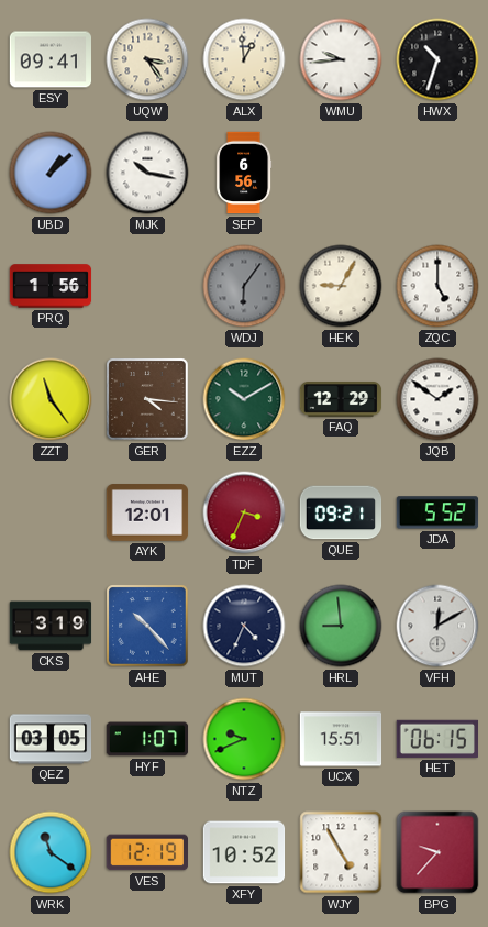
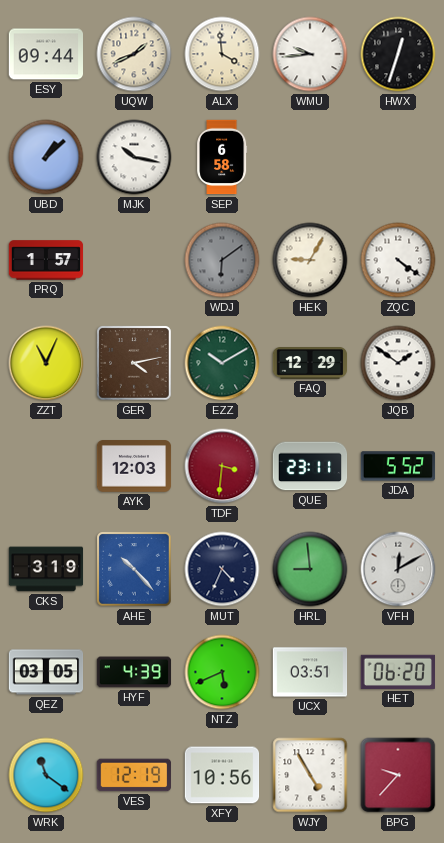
ESY: 09:41 -> 09:44 (46, 54)
UQW: 3:24 -> 1:41 (134, 54)
ALX: 12:59 -> 3:59 (222, 54)
HWX: 10:33 -> 12:33 (398, 54)
SEP: 6:56 -> 6:58 (222, 157)
PRQ: 1:56 -> 1:57 (46, 260)
WDJ: 6:06 -> 6:09 (222, 260)
ZQC: 5:00 -> 4:21 (398, 260)
ZZT: 11:24 -> 11:04 (46, 363)
GER: 4:16 -> 4:13 (134, 363)
AYK: 12:01 -> 12:03 (134, 466)
TDF: 3:34 -> 3:31 (222, 466)
QUE: 09:21 -> 23:11 (310, 466)
HYF: 1:07 -> 4:39 (134, 672)
NTZ: 9:41 -> 5:41 (222, 672)
UCX: 15:51 -> 03:51 (310, 672)
HET: 06:15 -> 06:20 (397, 672)
XFY: 10:52 -> 10:56 (222, 775)
